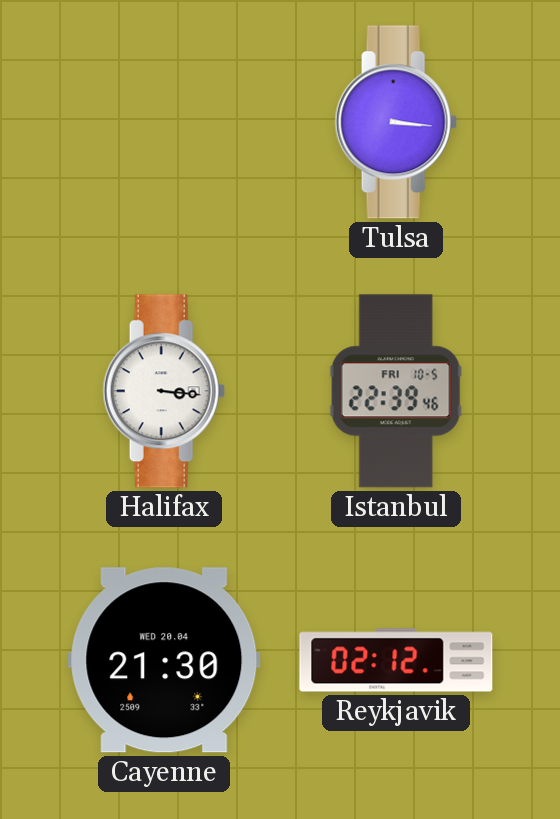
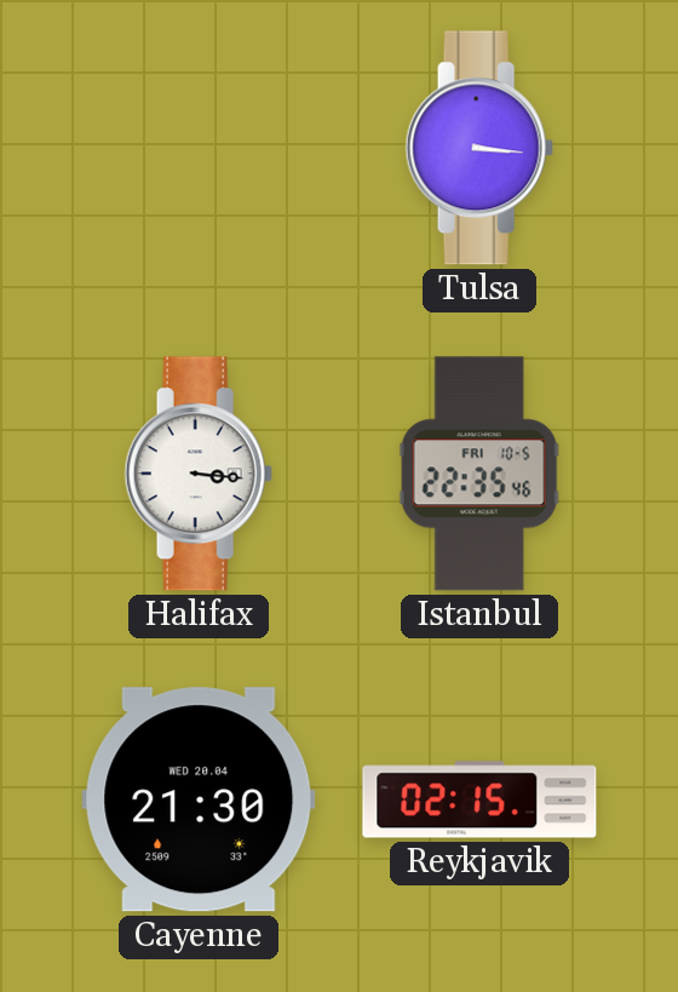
Istanbul: 22:39 -> 22:35 (479, 474)
Reykjavik: 02:12 -> 02:15 (479, 799)
